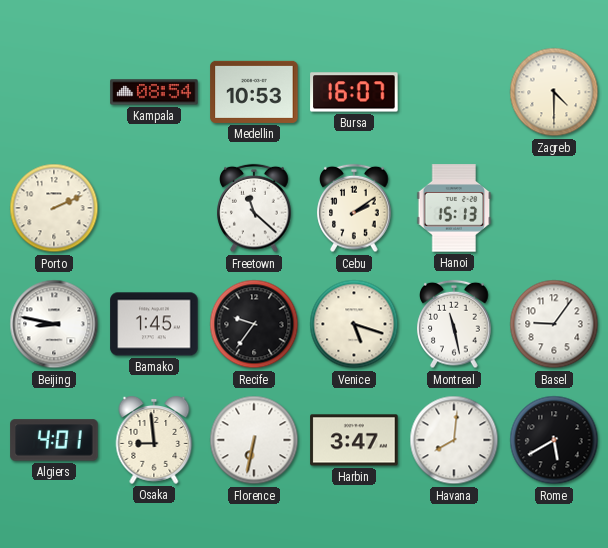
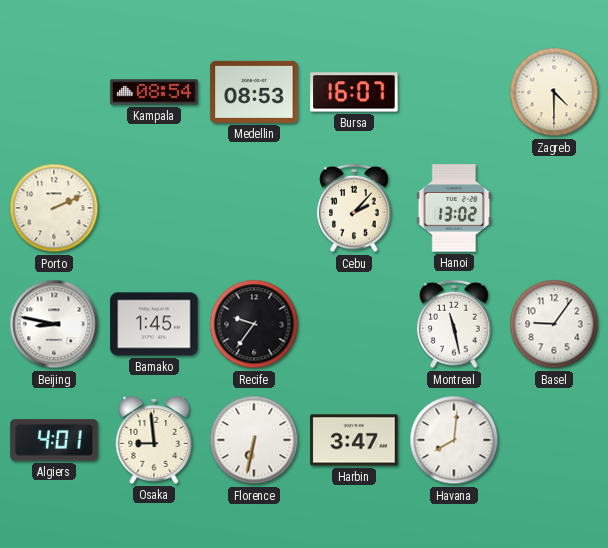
Medellin: 10:53 -> 08:53 (254, 92)
Freetown: 11:22 -> none (254, 208)
Cebu: 2:09 -> 2:07 (354, 208)
Hanoi: 15:13 -> 13:02 (454, 208)
Venice: 5:18 -> none (354, 324)
Rome: 5:40 -> none (554, 440)
